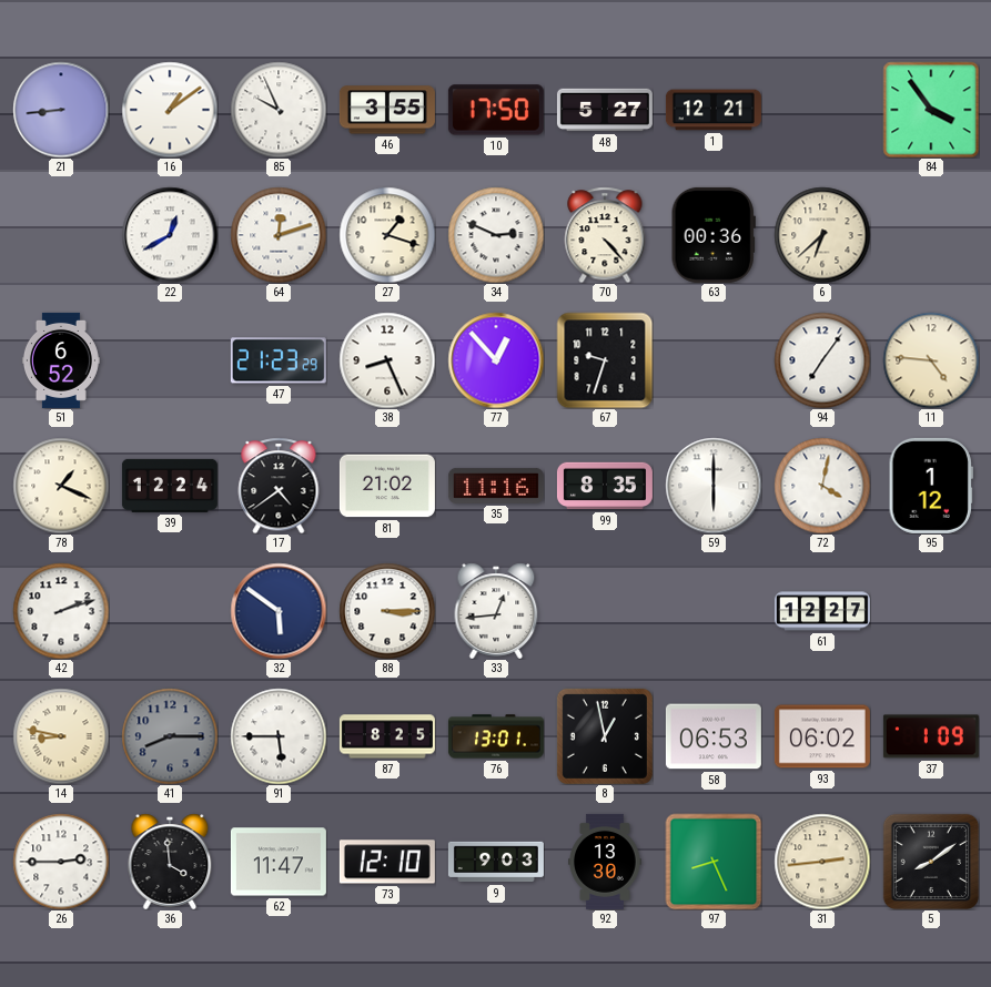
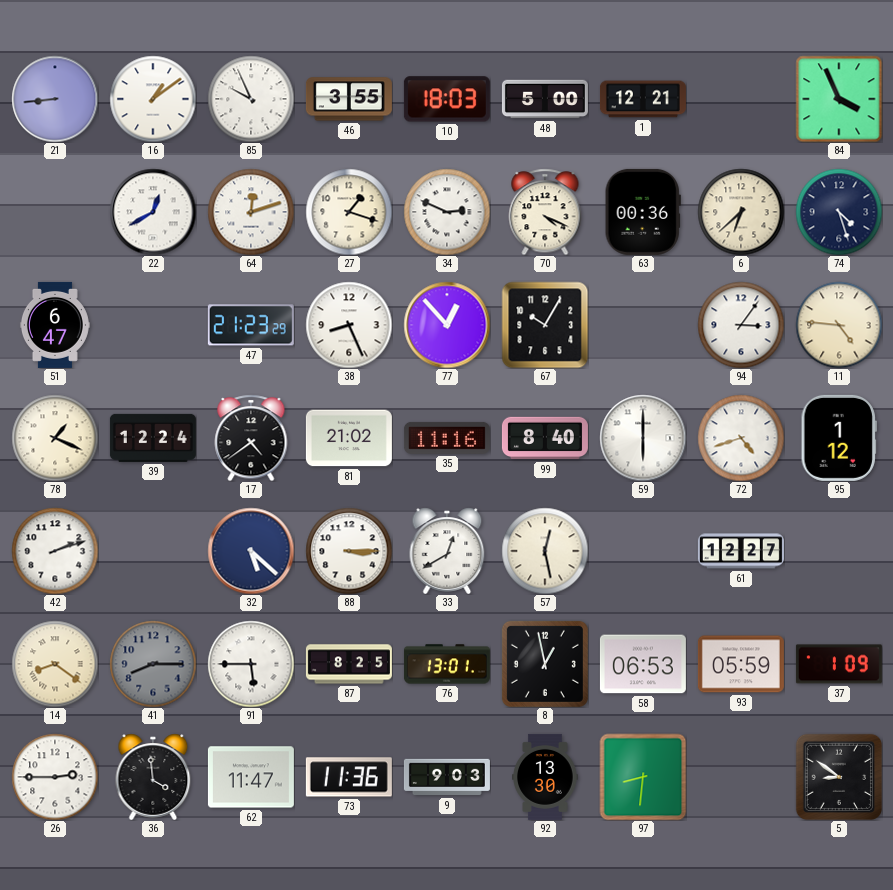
10: 17:50 -> 18:03 (447, 99)
48: 5:27 -> 5:00 (545, 99)
84: 3:54 -> 3:56 (839, 99)
70: 4:23 -> 4:19 (545, 212)
74: none -> 4:27 (839, 212)
51: 6:52 -> 6:47 (55, 325)
67: 9:33 -> 10:05 (545, 325)
94: 7:06 -> 3:06 (741, 325)
99: 8:35 -> 8:40 (545, 438)
72: 4:02 -> 4:42 (741, 438)
32: 5:51 -> 5:22 (251, 551)
33: 12:44 -> 12:40 (447, 551)
57: none -> 12:28 (545, 551)
14: 8:47 -> 8:21 (55, 664)
93: 06:02 -> 05:59 (741, 664)
73: 12:10 -> 11:36 (349, 777)
97: 8:26 -> 8:31 (643, 777)
31: 2:44 -> none (822, 862)
5: 8:09 -> 8:51 (838, 776)
